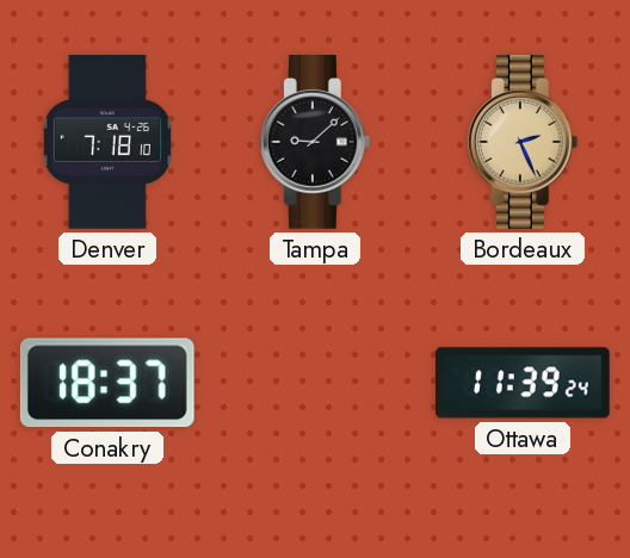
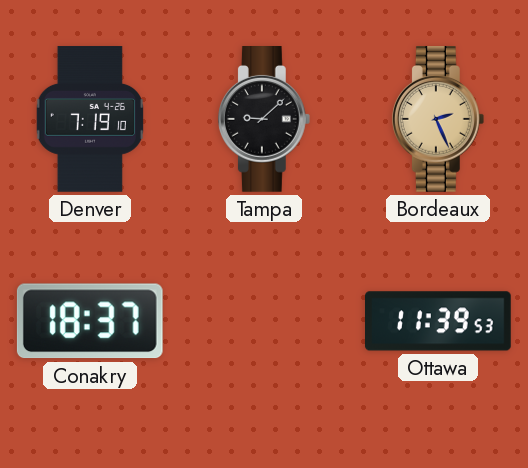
Denver: 7:18 -> 7:19 (90, 119)
Ottawa: 11:39:24 -> 11:39:53 (438, 321)
